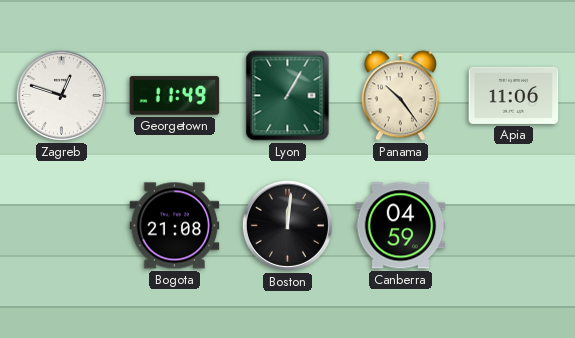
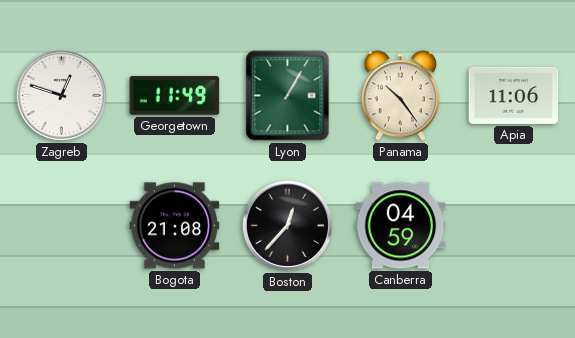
Boston: 12:01 -> 12:37 (287, 225)
